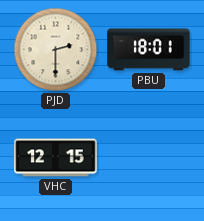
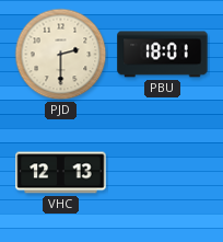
VHC: 12:15 -> 12:13 (61, 173)
